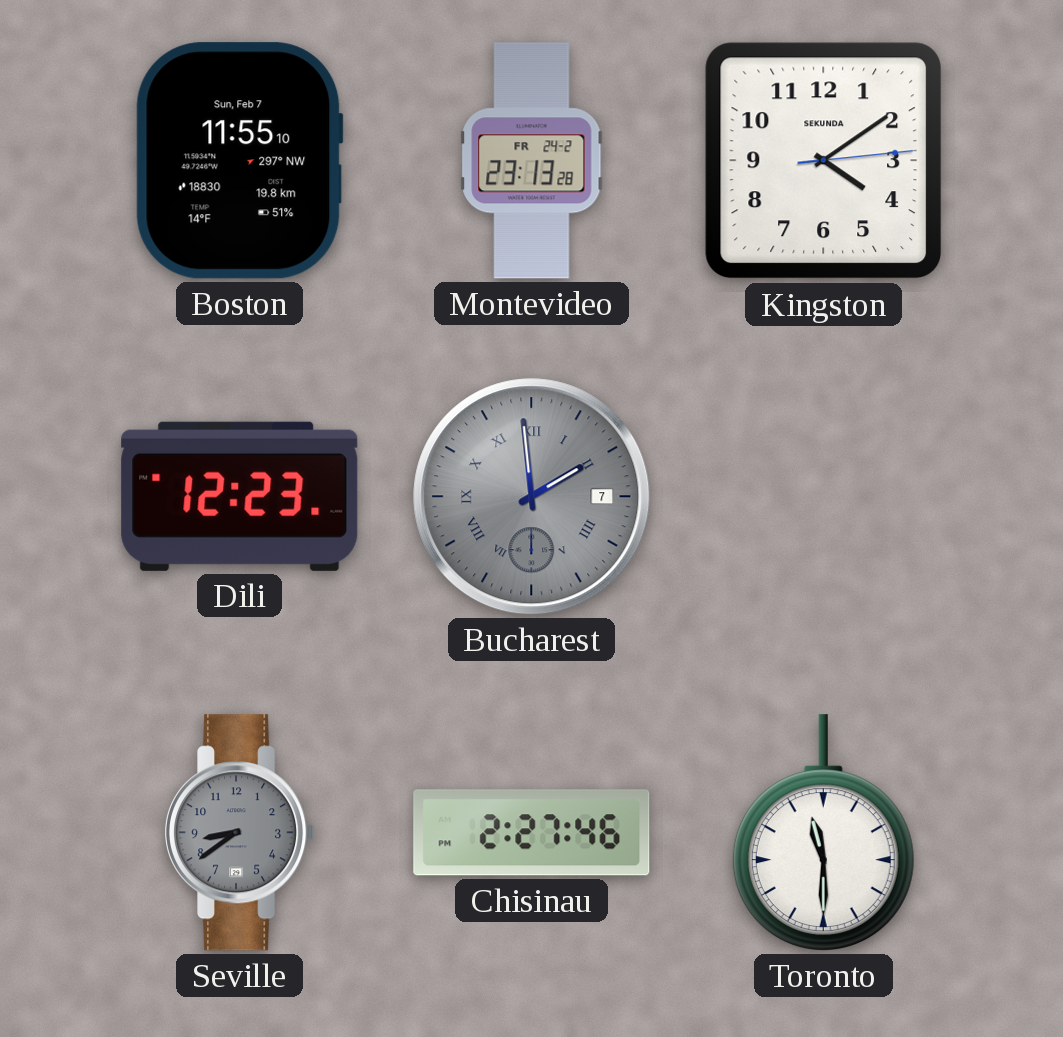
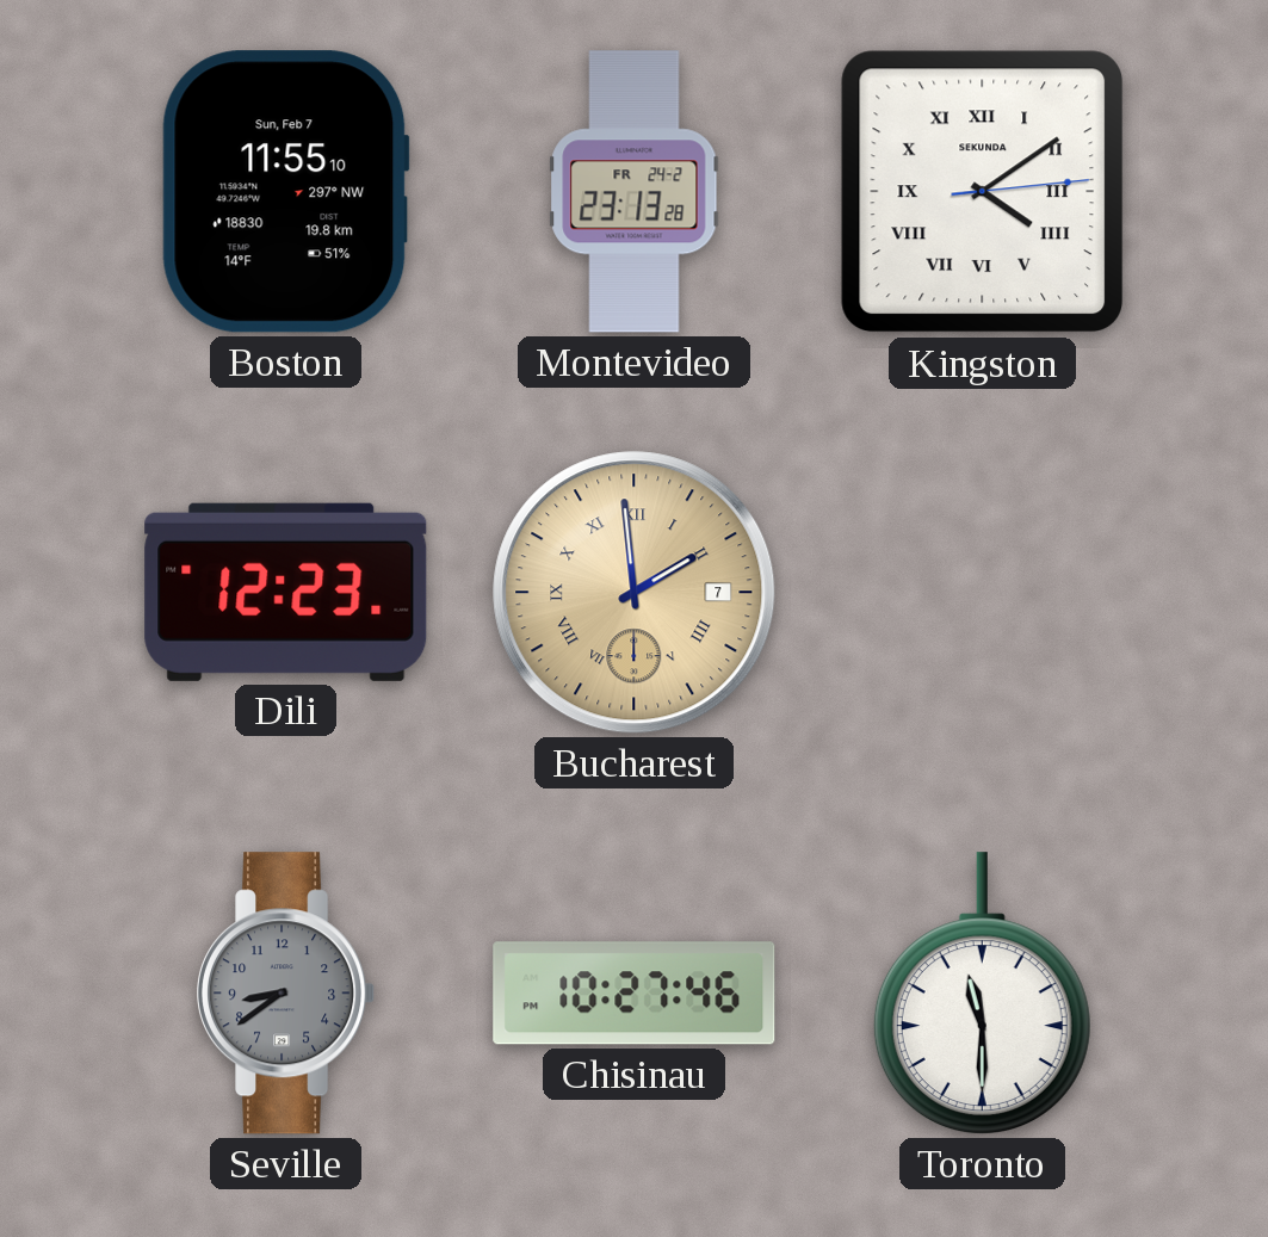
Kingston numerals: Arabic -> Roman (983, 192)
Bucharest dial: grey -> champagne (635, 593)
Chisinau: 2:27 -> 10:27 (635, 994)
